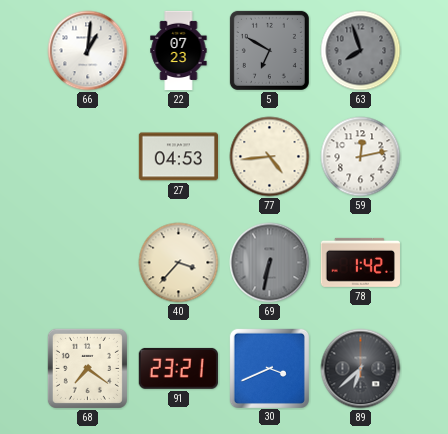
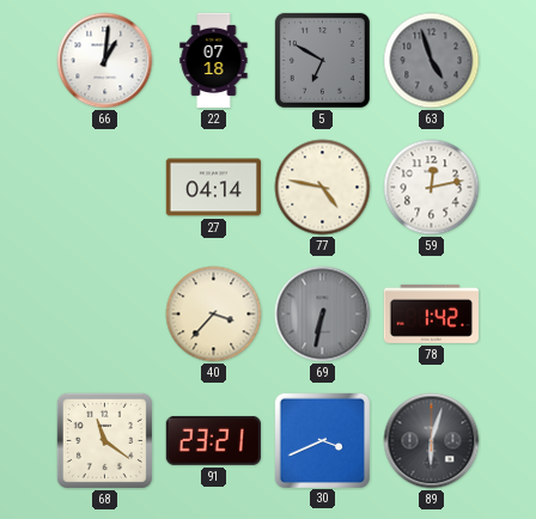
22: 07:23 -> 07:18 (214, 61)
63: 7:57 -> 4:57 (432, 61)
27: 04:53 -> 04:14 (213, 188)
77: 4:44 -> 4:47 (323, 188)
68: 7:21 -> 11:21 (104, 440)
89: 6:38 -> 6:03 (432, 441)
